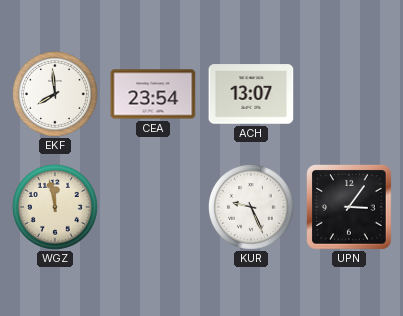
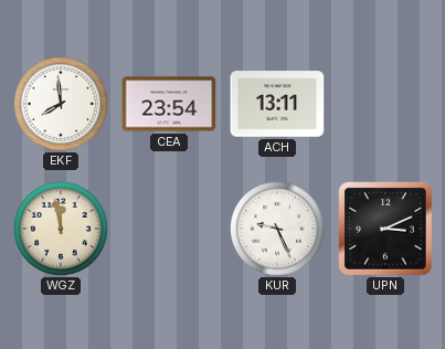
ACH: 13:07 -> 13:11 (277, 104)
UPN: 3:06 -> 3:11 (385, 229)
